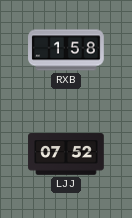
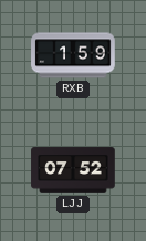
RXB: 1:58 -> 1:59 (73, 55)
